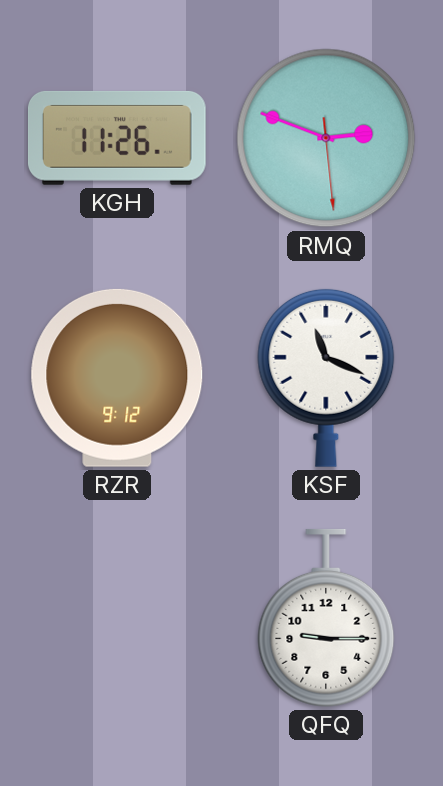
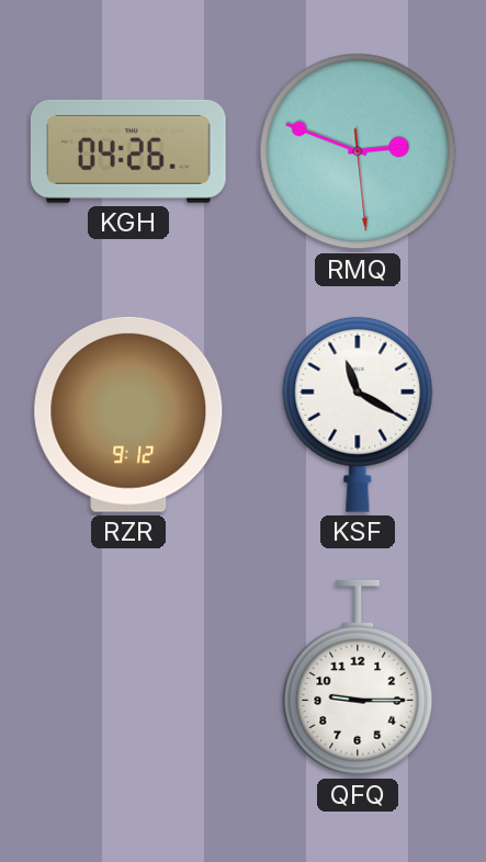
KGH: 11:26 -> 04:26 (128, 151)
KSF: 11:19 -> 11:20 (358, 415)
